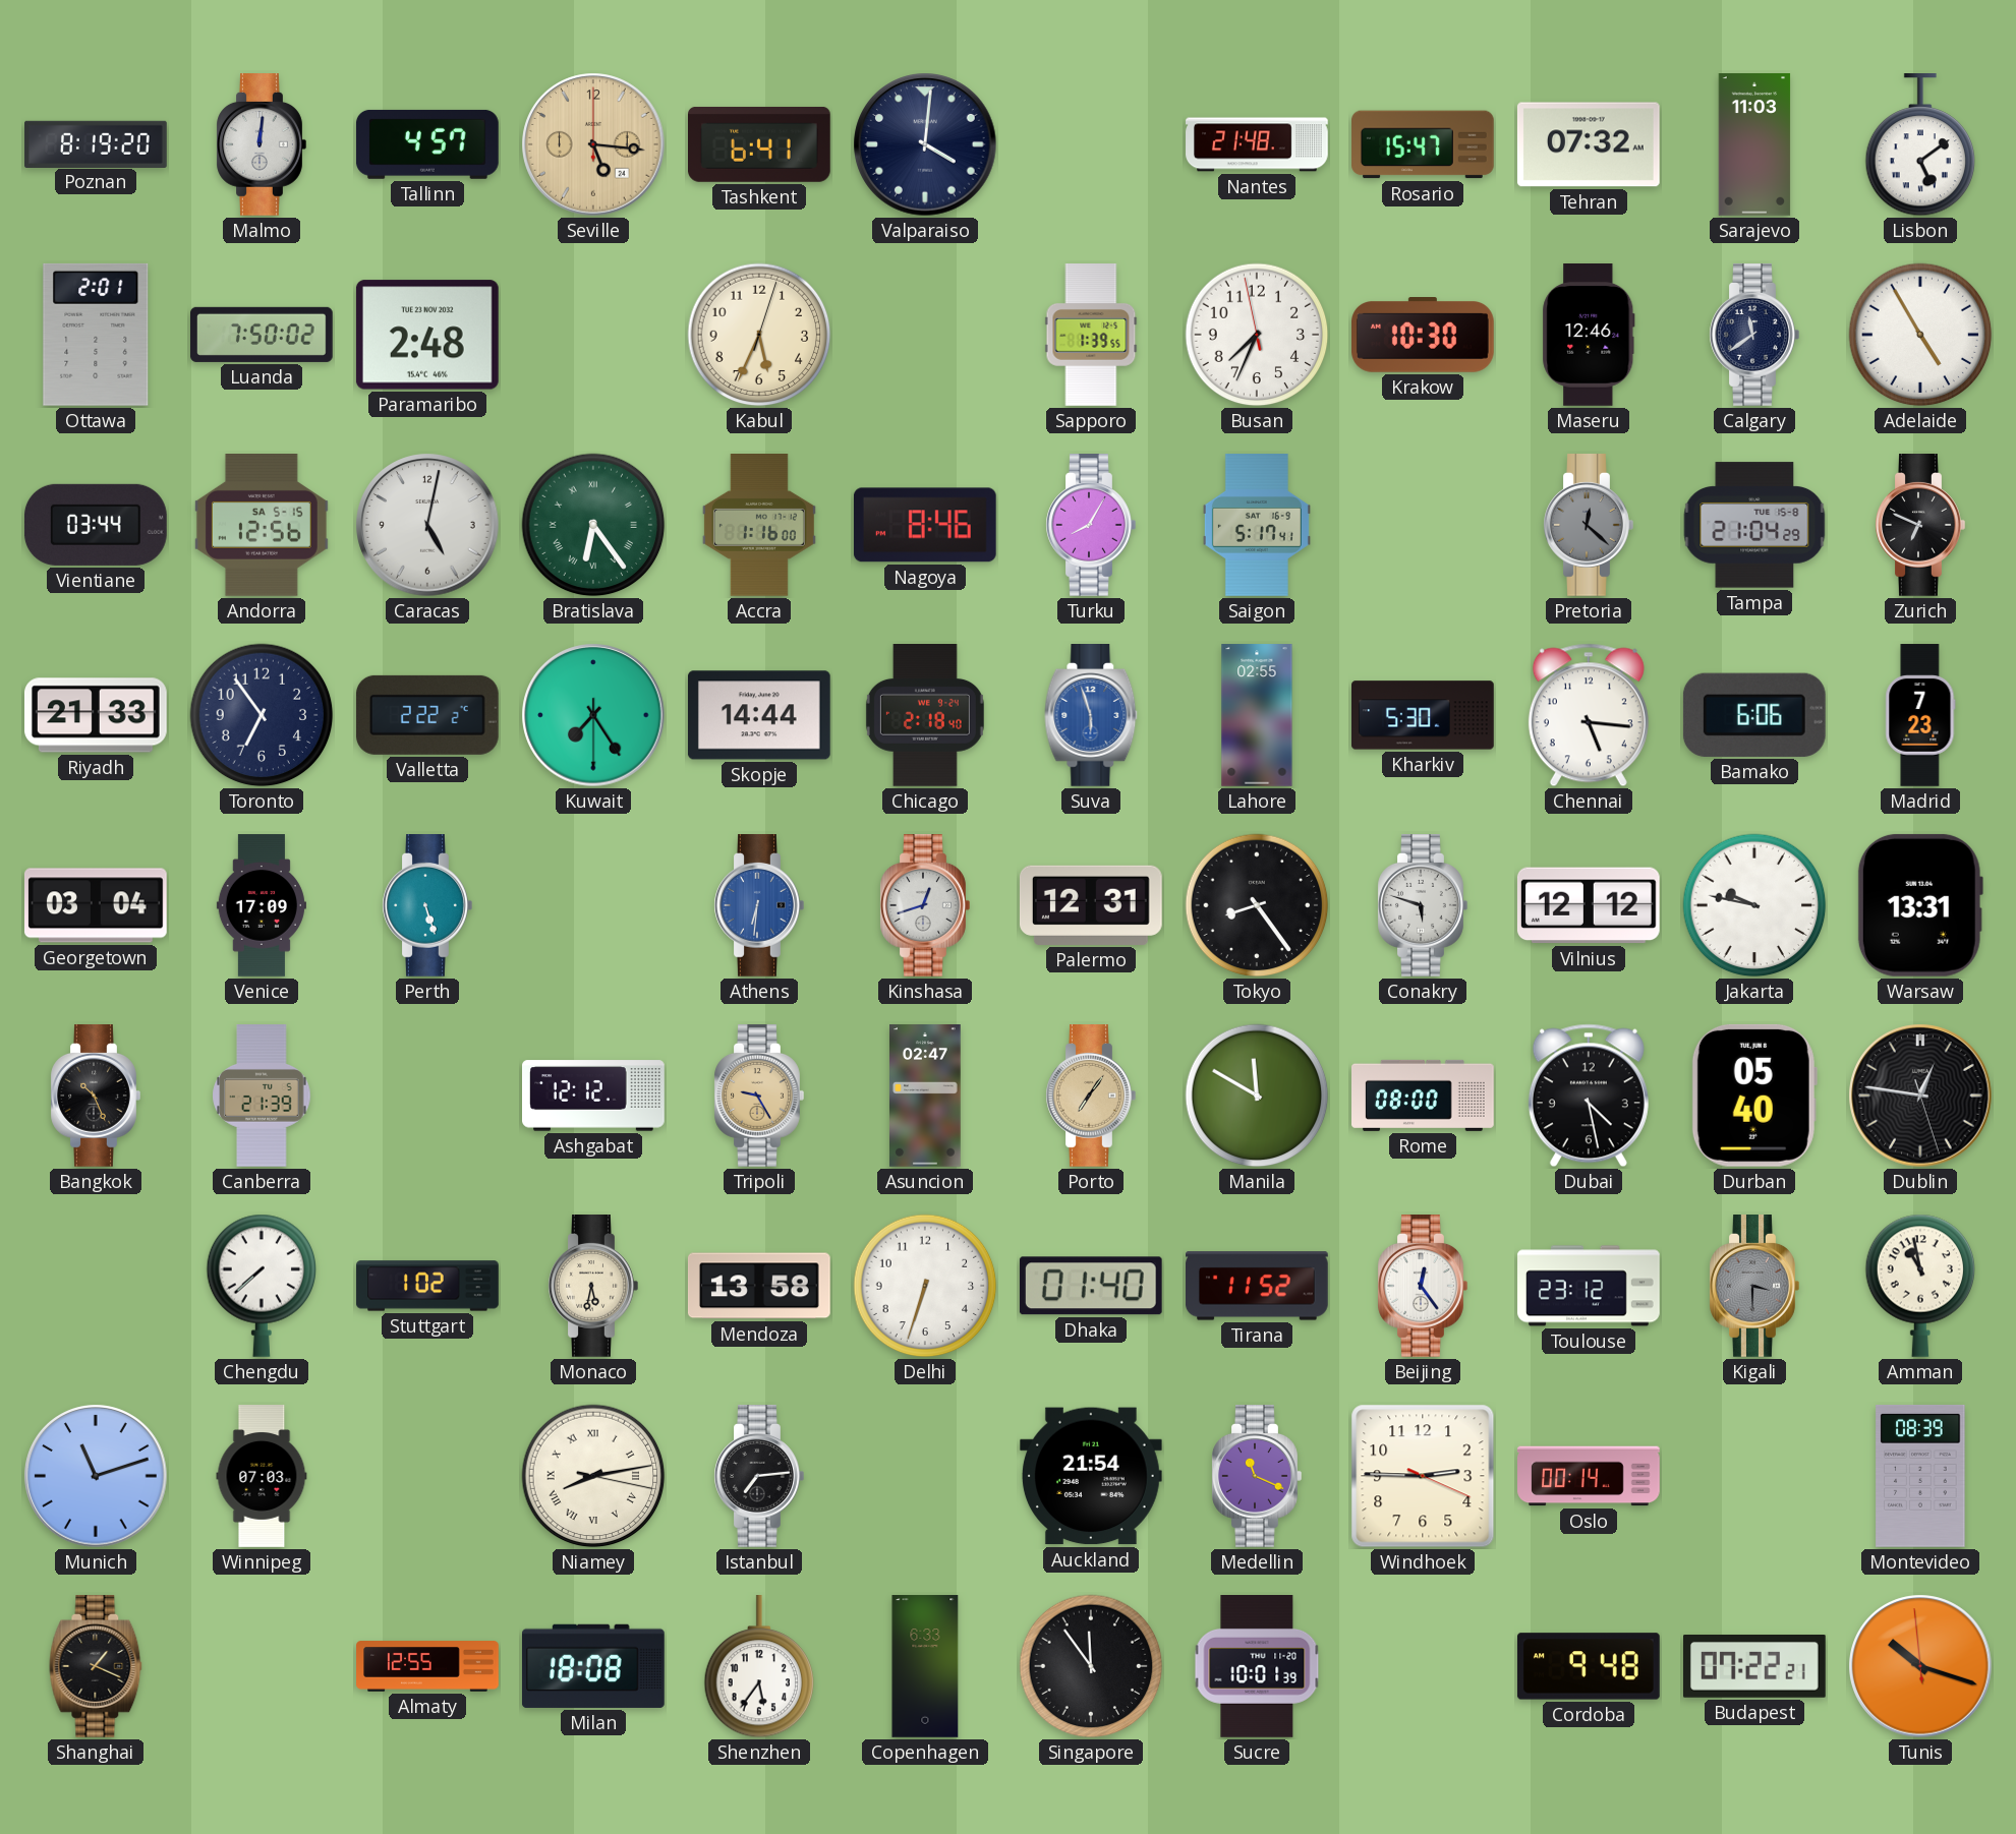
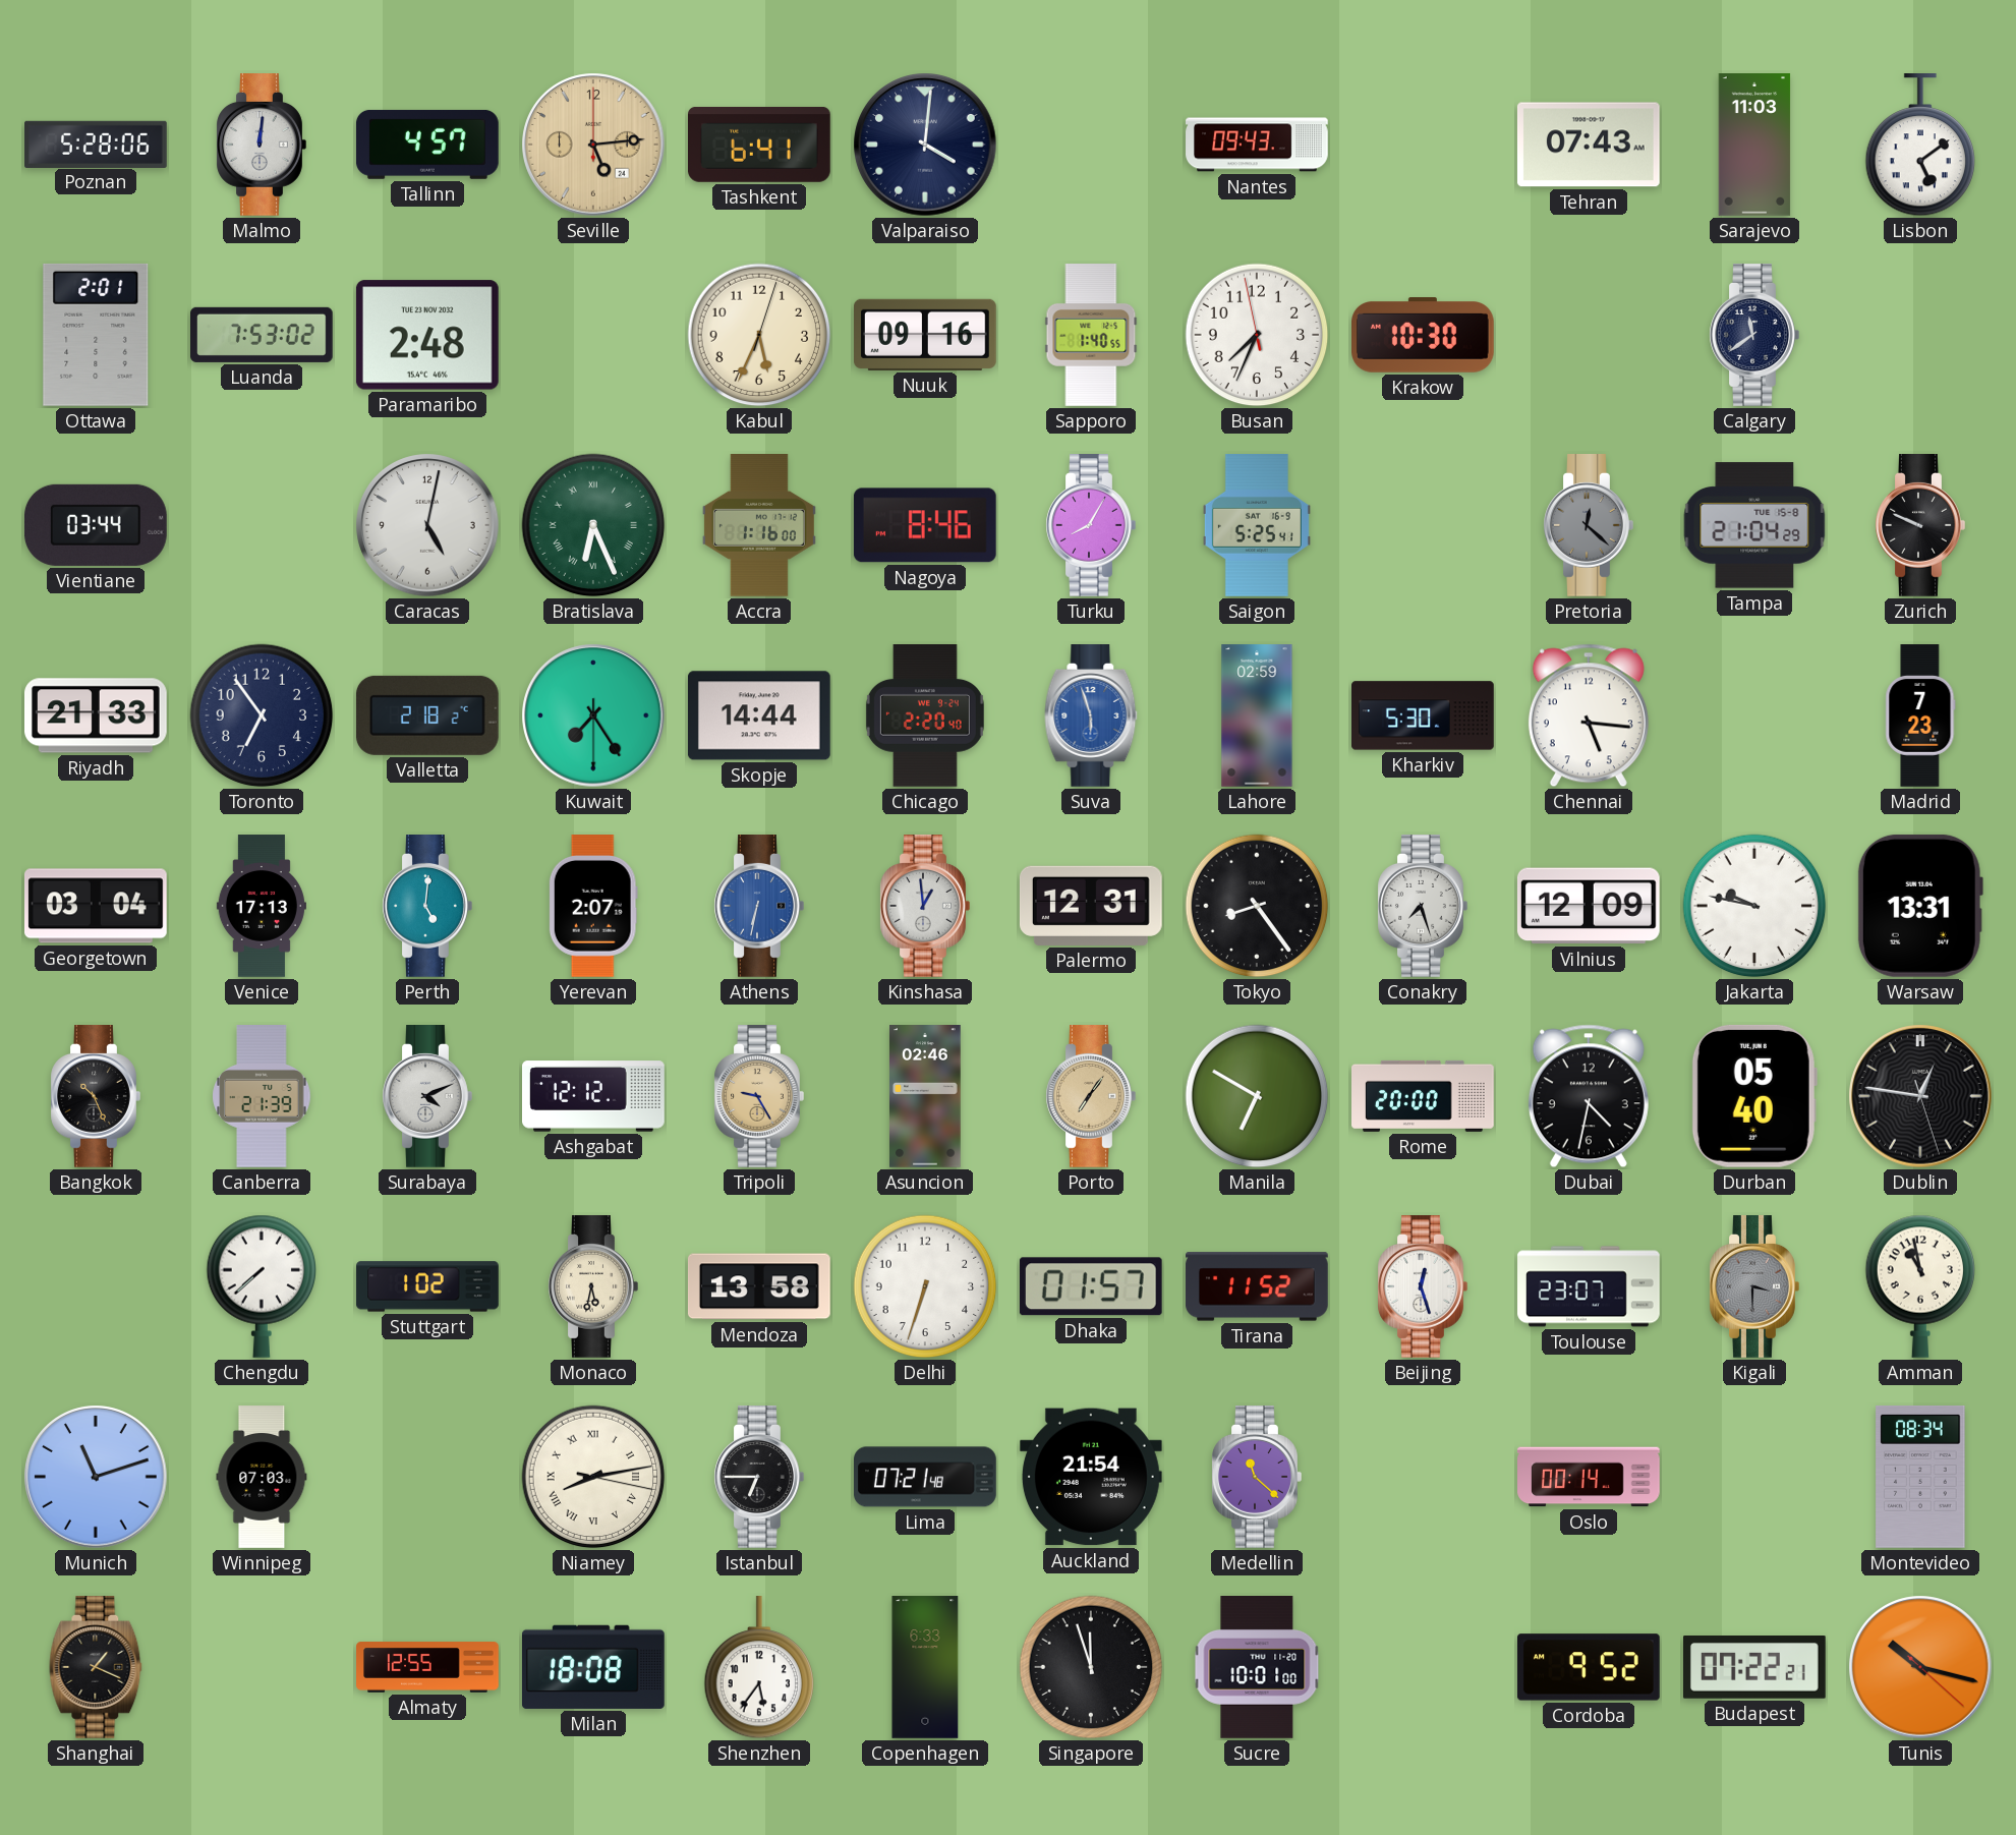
Poznan: 8:19 -> 5:28 (96, 144)
Seville: 5:16 -> 5:14 (593, 145)
Nantes: 21:48 -> 09:43 (1257, 145)
Rosario: 15:47 -> none (1424, 144)
Tehran: 07:32 -> 07:43 (1589, 145)
Luanda: 7:50 -> 7:53 (263, 335)
Nuuk: none -> 09:16 (926, 335)
Sapporo: 1:39 -> 1:40 (1091, 336)
Maseru: 12:46 -> none (1589, 336)
Adelaide: 4:55 -> none (1920, 335)
Andorra: 12:56 -> none (262, 526)
Bratislava: 6:24 -> 6:26 (593, 525)
Saigon: 5:17 -> 5:25 (1257, 525)
Zurich: 6:49 -> 9:49 (1920, 526)
Valletta: 2:22 -> 2:18 (427, 715)
Chicago: 2:18 -> 2:20 (925, 716)
Lahore: 02:55 -> 02:59 (1257, 715)
Bamako: 6:06 -> none (1754, 715)
Venice: 17:09 -> 17:13 (262, 906)
Perth: 5:27 -> 5:01 (427, 907)
Yerevan: none -> 2:07 (593, 907)
Athens: 6:31 -> 6:32 (759, 907)
Kinshasa: 12:42 -> 12:59 (925, 907)
Conakry: 5:48 -> 7:27 (1423, 907)
Vilnius: 12:12 -> 12:09 (1589, 906)
Surabaya: none -> 4:11 (427, 1097)
Asuncion: 02:47 -> 02:46 (926, 1096)
Manila: 11:50 -> 6:50 (1257, 1096)
Rome: 08:00 -> 20:00 (1424, 1096)
Dubai: 4:28 -> 4:32 (1589, 1096)
Dhaka: 01:40 -> 01:57 (1091, 1286)
Beijing: 12:24 -> 12:27 (1423, 1287)
Toulouse: 23:12 -> 23:07 (1589, 1286)
Istanbul: 7:14 -> 6:45 (759, 1478)
Lima: none -> 07:21 (926, 1477)
Medellin: 11:19 -> 11:22 (1257, 1478)
Windhoek: 2:45 -> none (1423, 1476)
Montevideo: 08:39 -> 08:34 (1920, 1478)
Singapore: 11:54 -> 11:57 (1091, 1667)
Sucre: 10:01:39 -> 10:01:00 (1257, 1668)
Cordoba: 9:48 -> 9:52 (1589, 1667)
Tunis: 10:17:59 -> 10:17:22 (1920, 1667)
